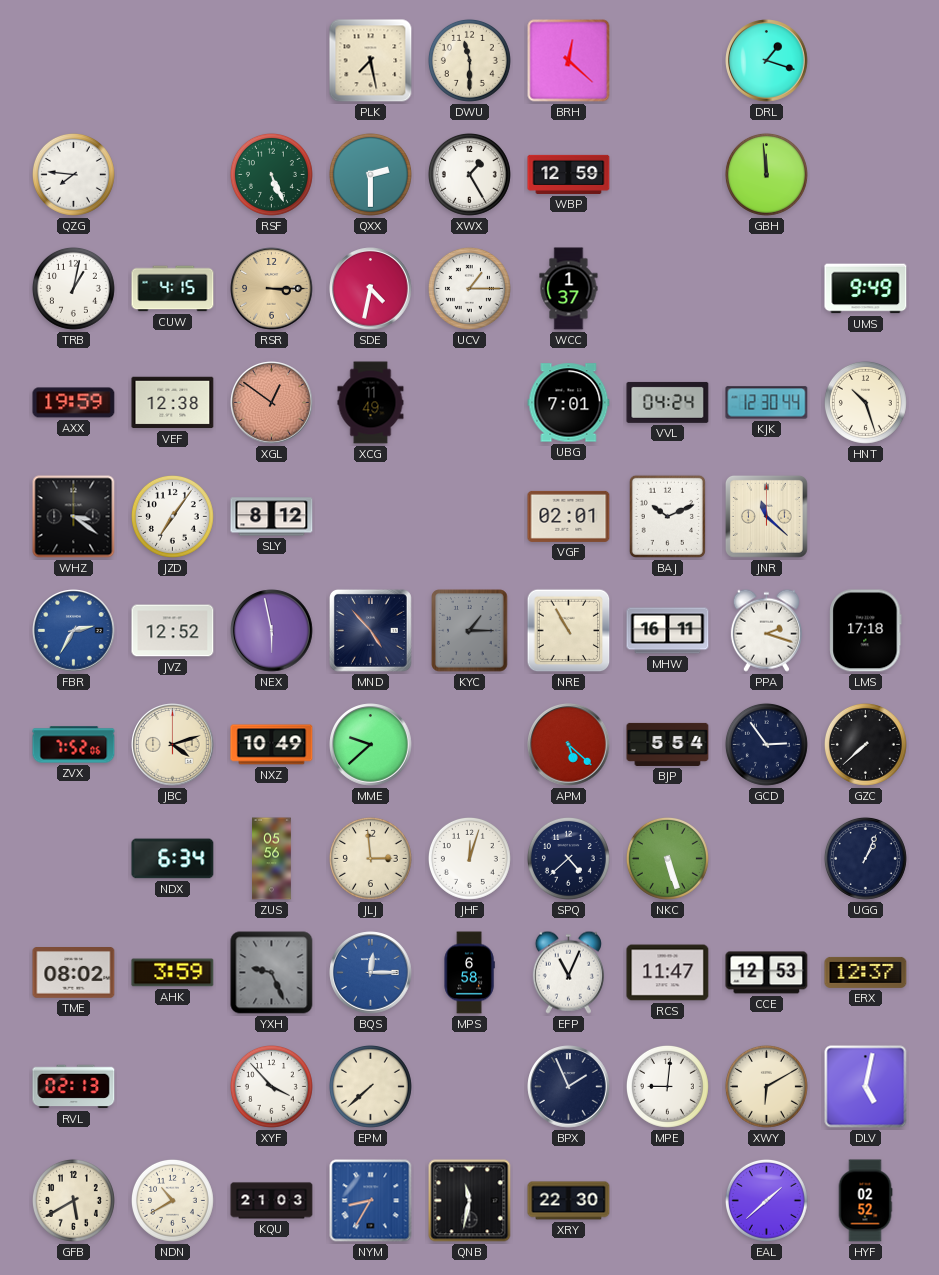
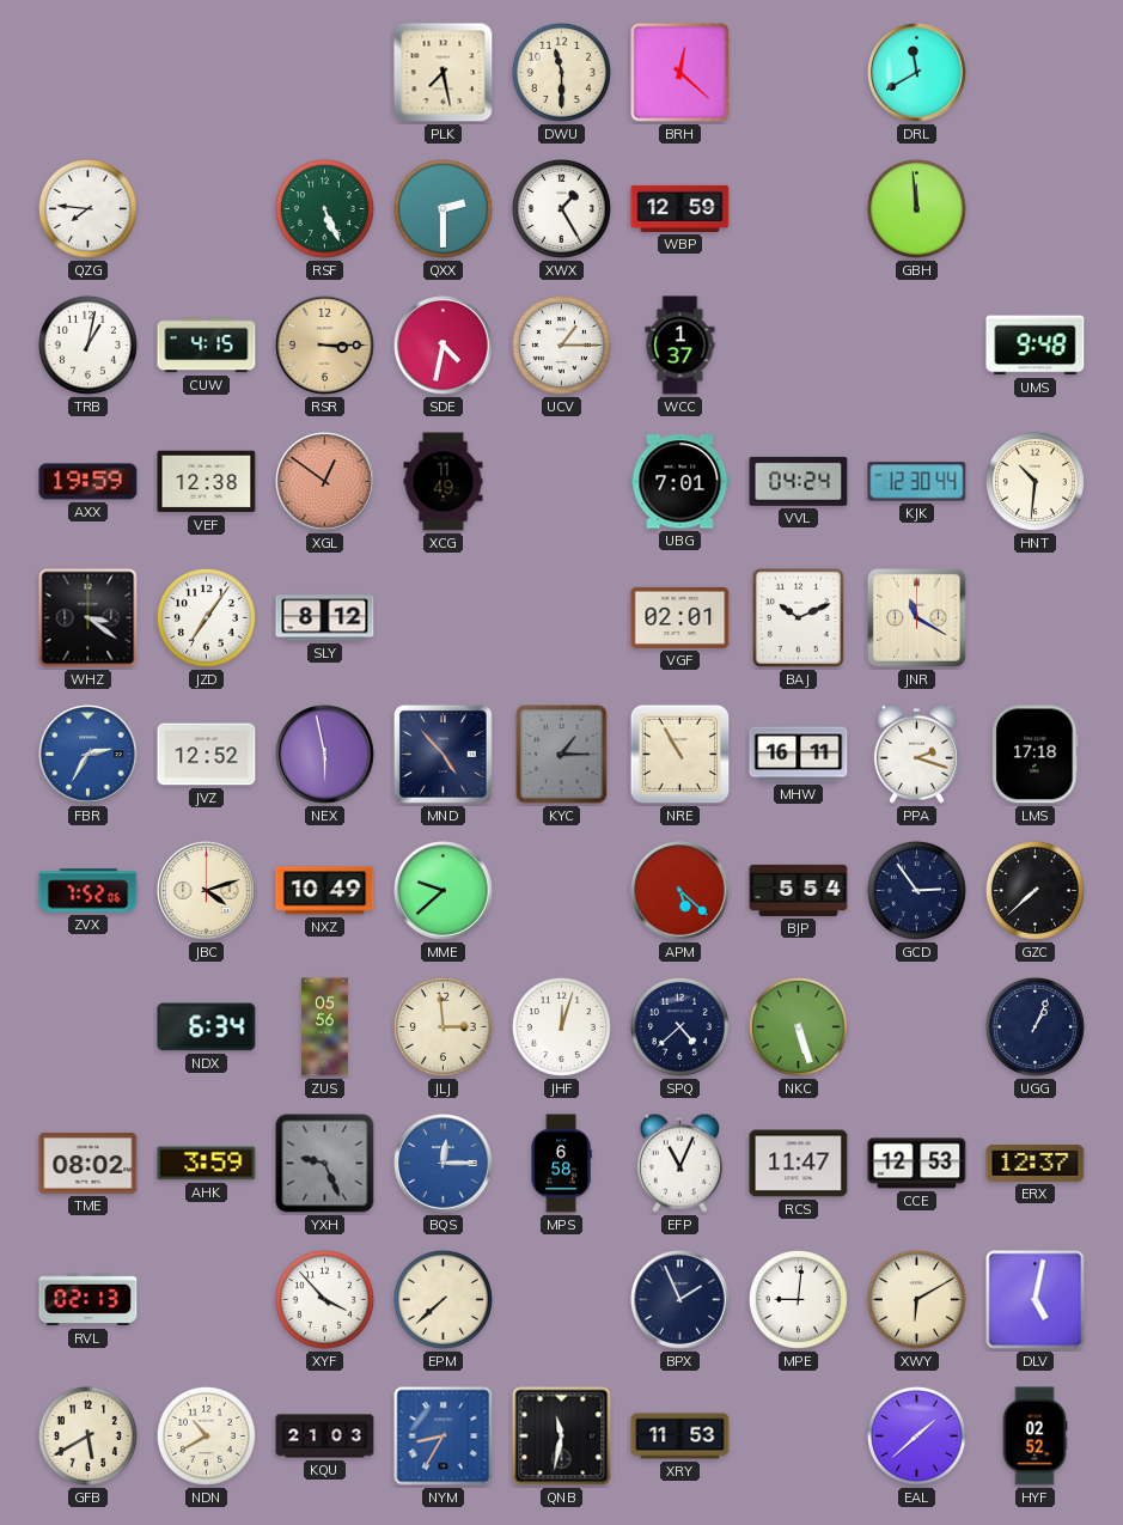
DRL: 1:18 -> 11:40 (917, 73)
UMS: 9:49 -> 9:48 (1036, 346)
HNT: 10:27 -> 10:31 (1034, 481)
JNR: 11:22 -> 11:20 (916, 617)
XRY: 22:30 -> 11:53 (680, 1436)
